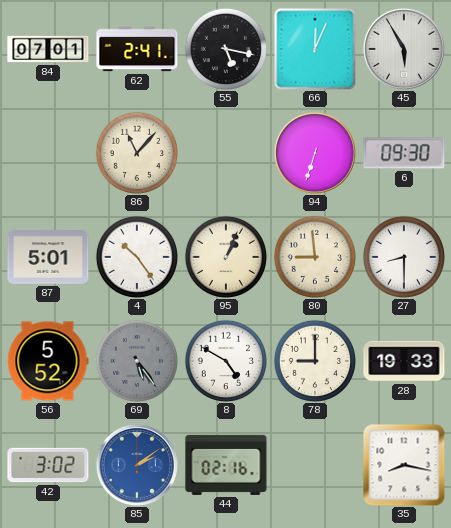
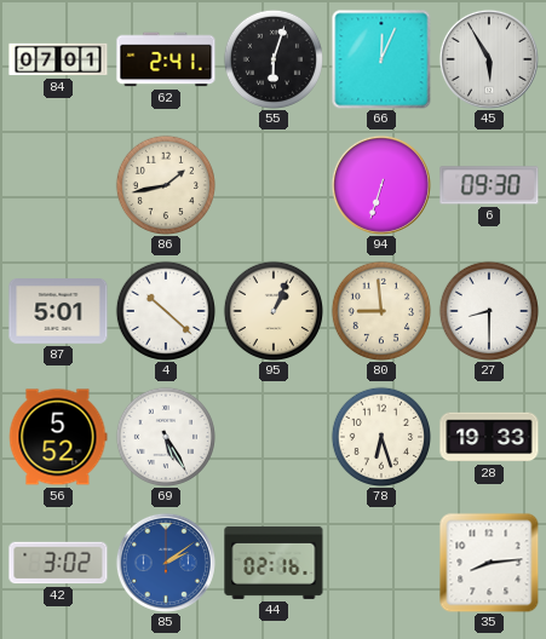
55: 5:17 -> 6:03 (272, 58)
86: 11:07 -> 1:43 (165, 184)
4: 10:24 -> 10:22 (165, 310)
69: 5:24 -> 5:25 (165, 436)
69 dial: grey -> white (165, 436)
8: 4:50 -> none (225, 360)
78: 9:00 -> 6:27 (380, 436)
35: 8:17 -> 8:14 (489, 563)
